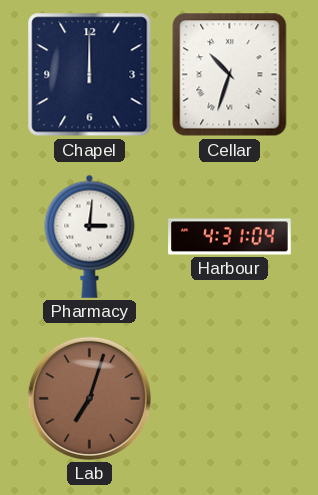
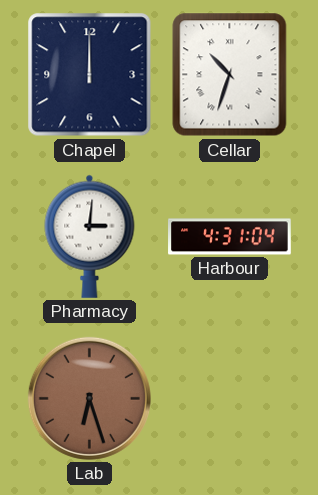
Lab: 7:03 -> 6:27 (89, 398)
